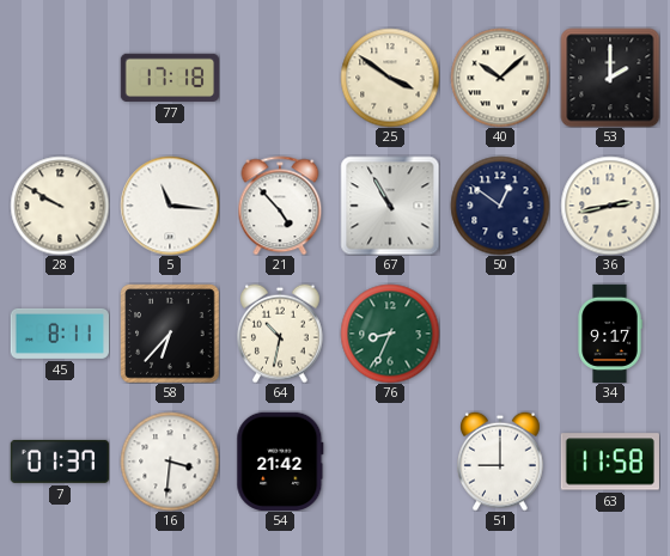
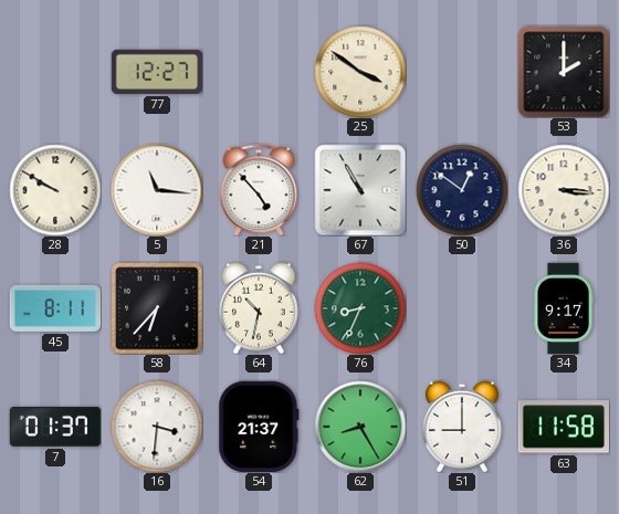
77: 17:18 -> 12:27 (156, 72)
40: 10:08 -> none (500, 78)
36: 2:43 -> 3:16 (564, 190)
54: 21:42 -> 21:37 (259, 426)
62: none -> 8:25 (360, 427)
